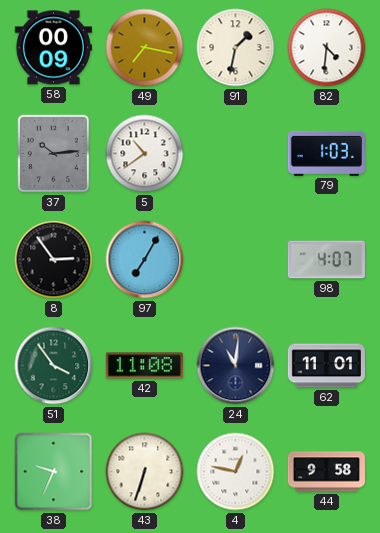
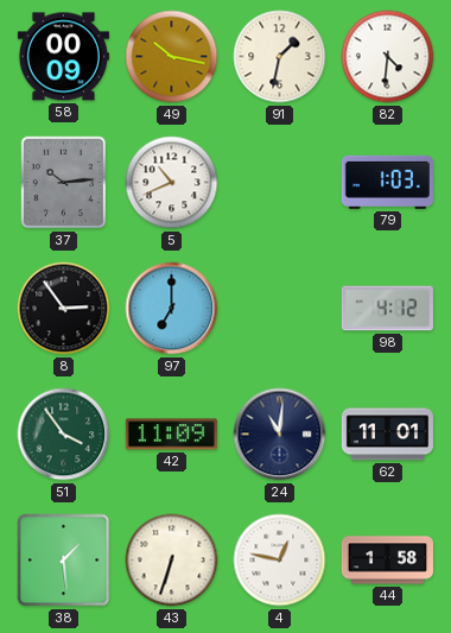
49: 7:17 -> 10:17 (172, 57)
5: 10:39 -> 10:41 (172, 183)
97: 7:05 -> 7:00 (172, 309)
98: 4:07 -> 4:12 (387, 309)
42: 11:08 -> 11:09 (171, 435)
38: 9:34 -> 1:29 (64, 561)
44: 9:58 -> 1:58 (387, 561)
